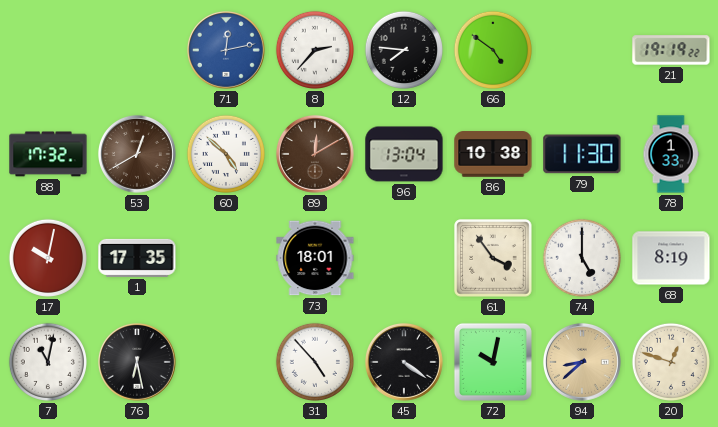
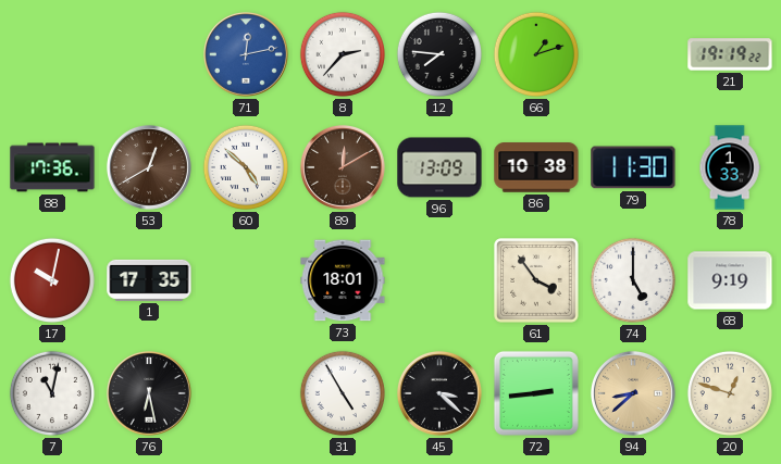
66: 4:51 -> 1:12 (536, 54)
88: 17:32 -> 17:36 (52, 167)
96: 13:04 -> 13:09 (439, 167)
68: 8:19 -> 9:19 (730, 280)
31: 4:53 -> 4:55 (343, 393)
45: 4:21 -> 3:22 (439, 393)
72: 10:02 -> 2:44 (536, 393)
